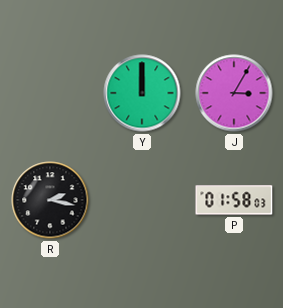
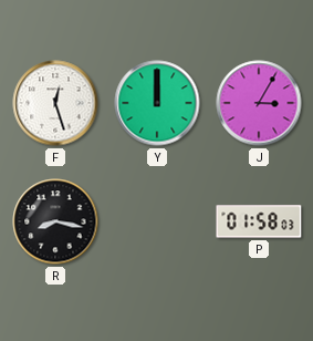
F: none -> 12:27 (55, 103)
R: 2:17 -> 8:17 (55, 221)
